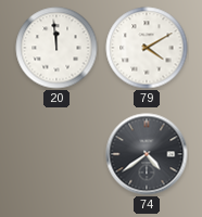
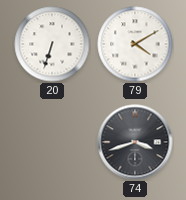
20: 11:59 -> 6:33 (52, 44)
74: 4:39 -> 3:42 (135, 142)
